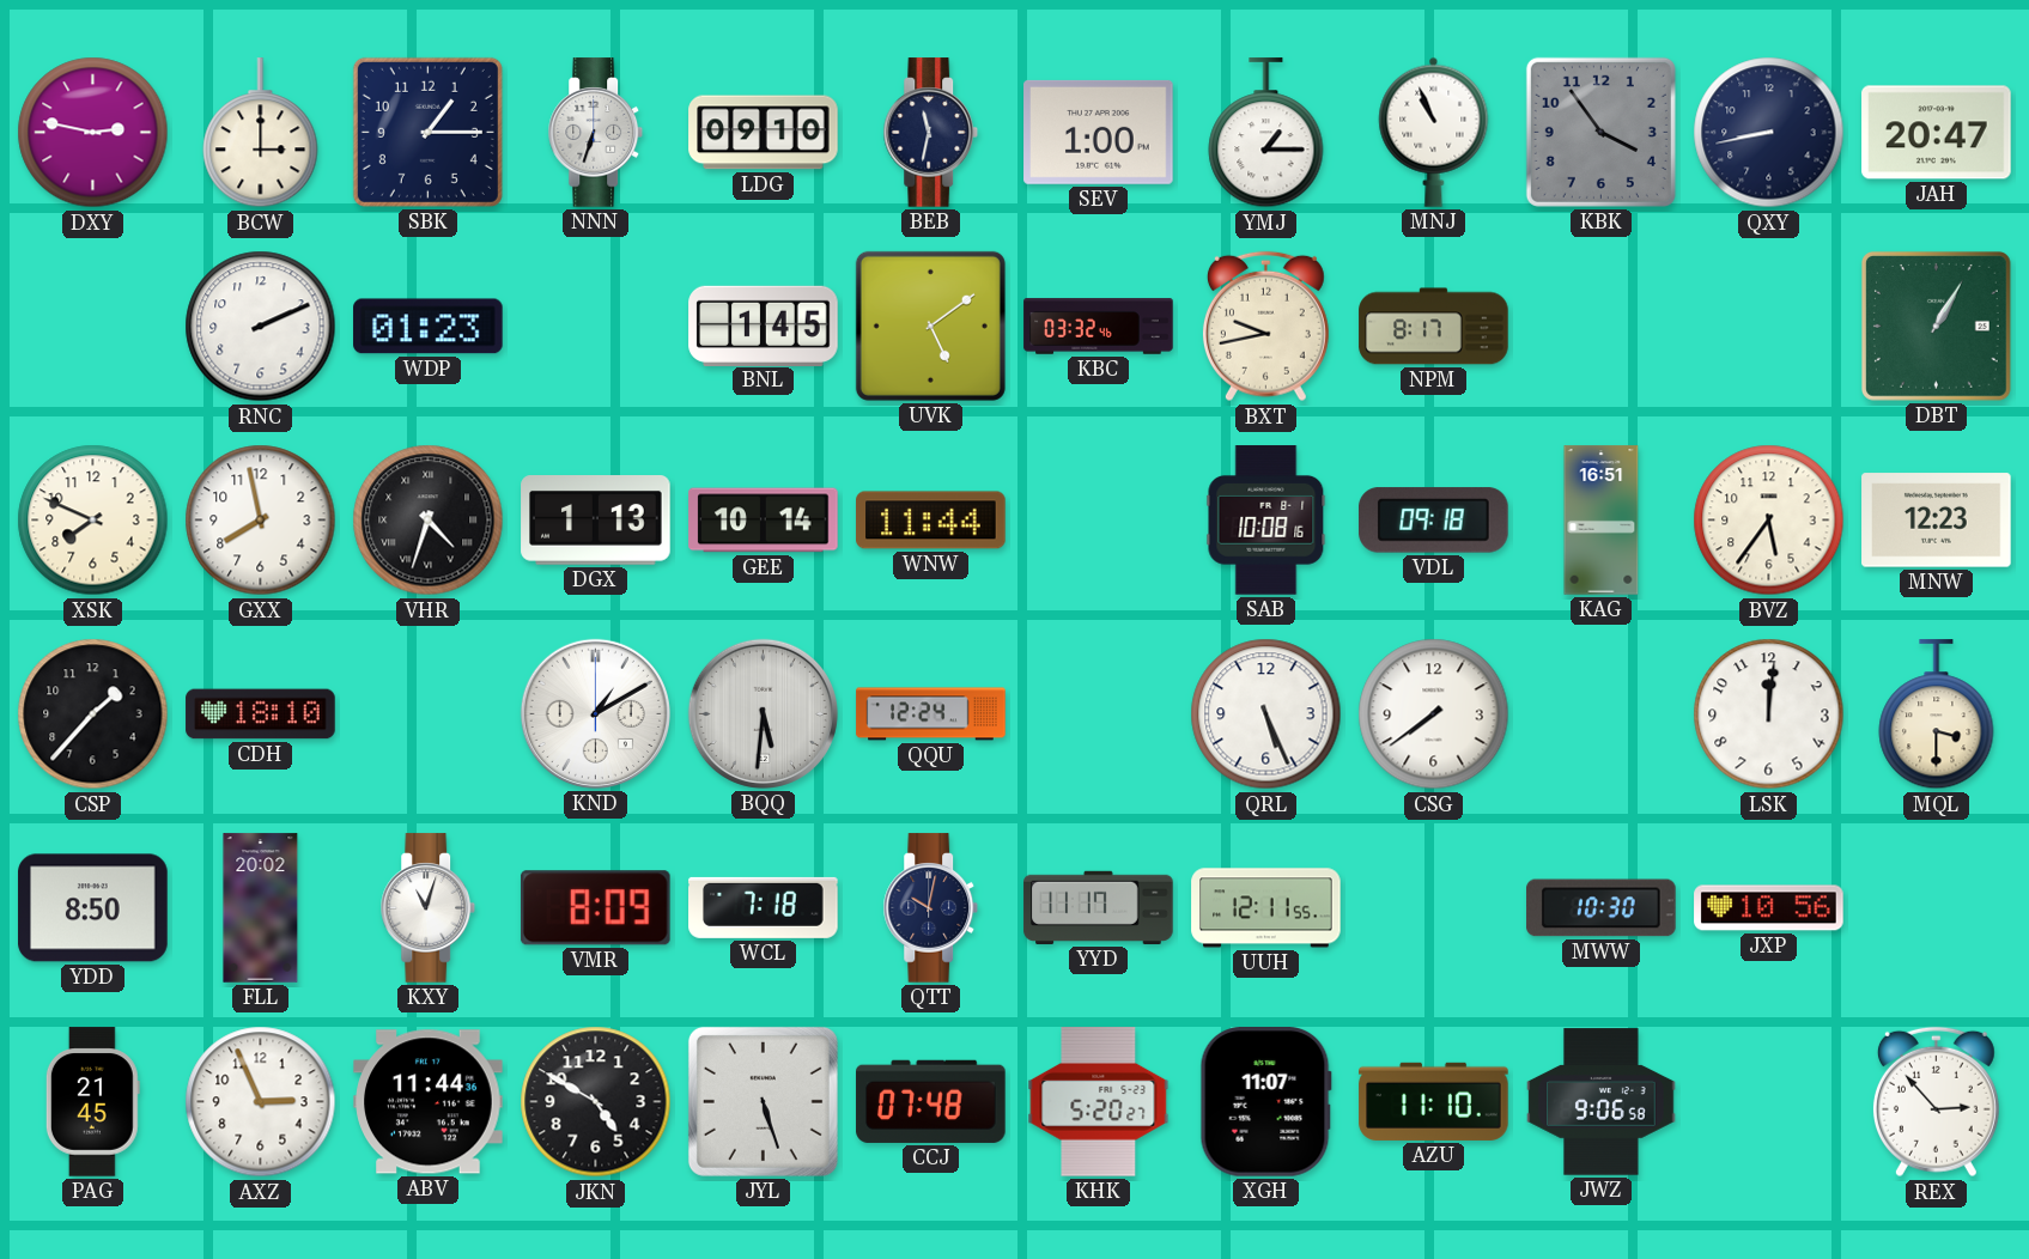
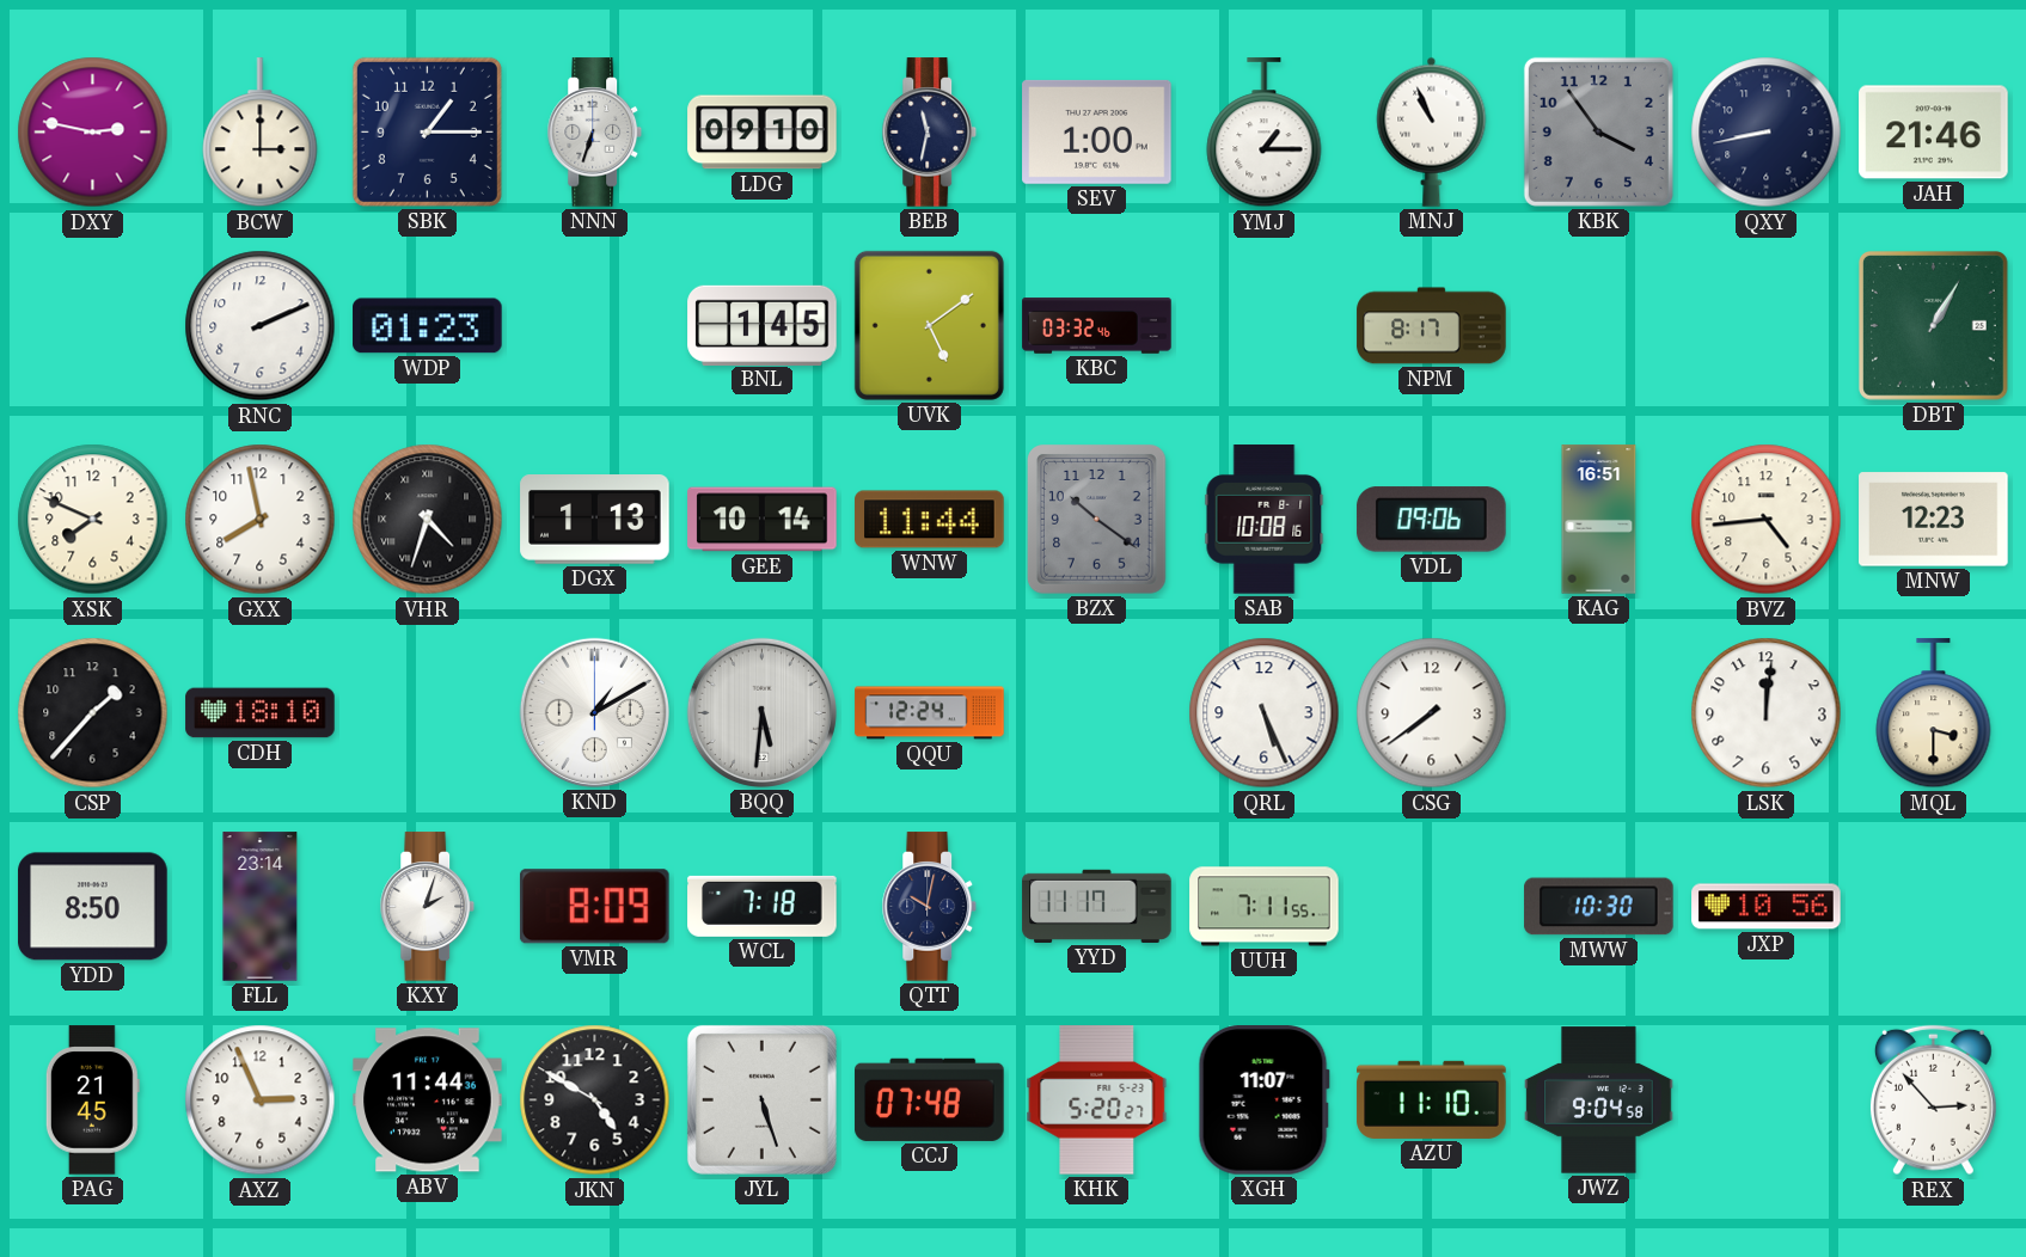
JAH: 20:47 -> 21:46 (1934, 133)
BXT: 9:43 -> none (1265, 327)
BZX: none -> 10:21 (1096, 520)
VDL: 09:18 -> 09:06 (1432, 520)
BVZ: 5:36 -> 4:44 (1767, 520)
FLL: 20:02 -> 23:14 (261, 907)
KXY: 11:03 -> 2:03 (428, 907)
UUH: 12:11 -> 7:11 (1265, 907)
JWZ: 9:06 -> 9:04 (1599, 1100)
